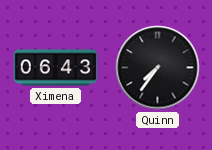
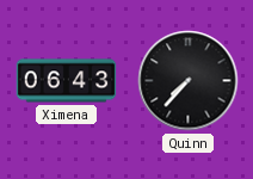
Quinn: 7:36 -> 7:37 (189, 81)
